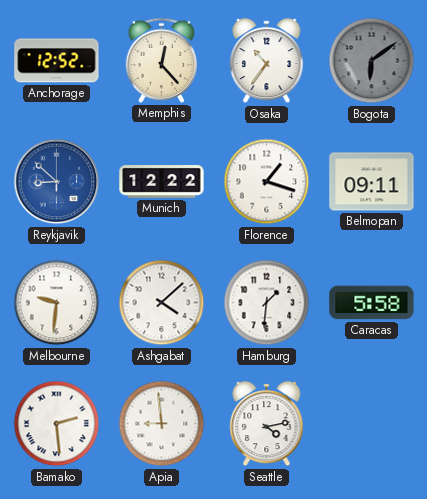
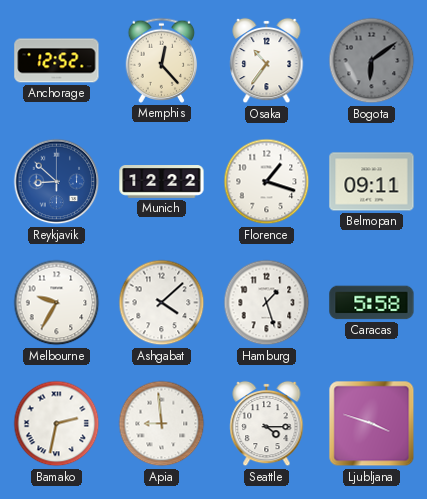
Melbourne: 9:31 -> 9:35 (57, 303)
Hamburg: 1:31 -> 1:27 (267, 303)
Bamako: 2:29 -> 2:32 (57, 424)
Seattle: 4:13 -> 4:15 (267, 424)
Ljubljana: none -> 3:48 (372, 424)
